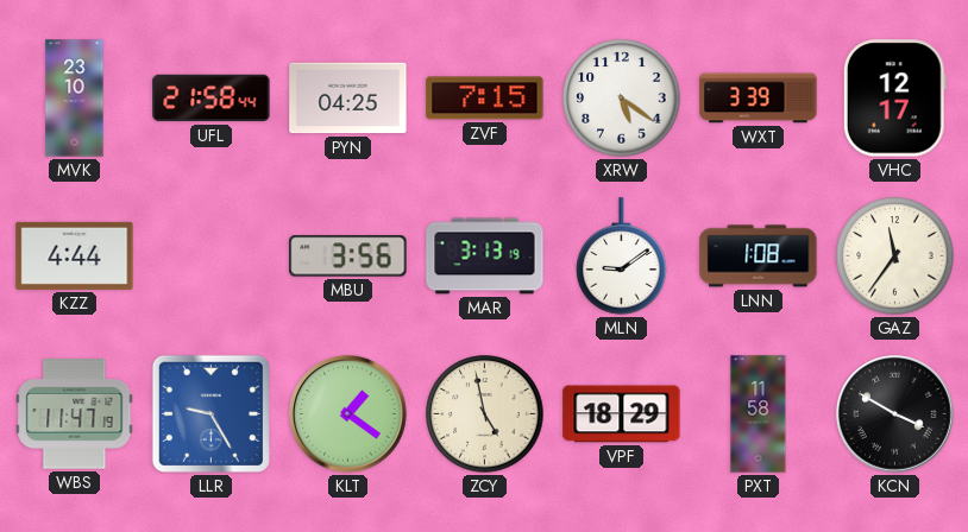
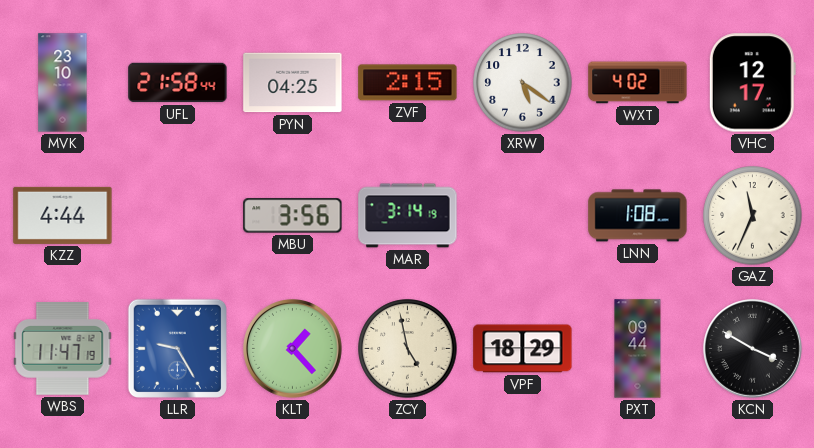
ZVF: 7:15 -> 2:15 (408, 83)
WXT: 3:39 -> 4:02 (638, 83)
MAR: 3:13 -> 3:14 (408, 216)
MLN: 9:09 -> none (622, 256)
GAZ: 11:36 -> 11:34 (753, 216)
KLT: 1:21 -> 1:23 (293, 349)
PXT: 11:58 -> 09:44 (638, 349)
